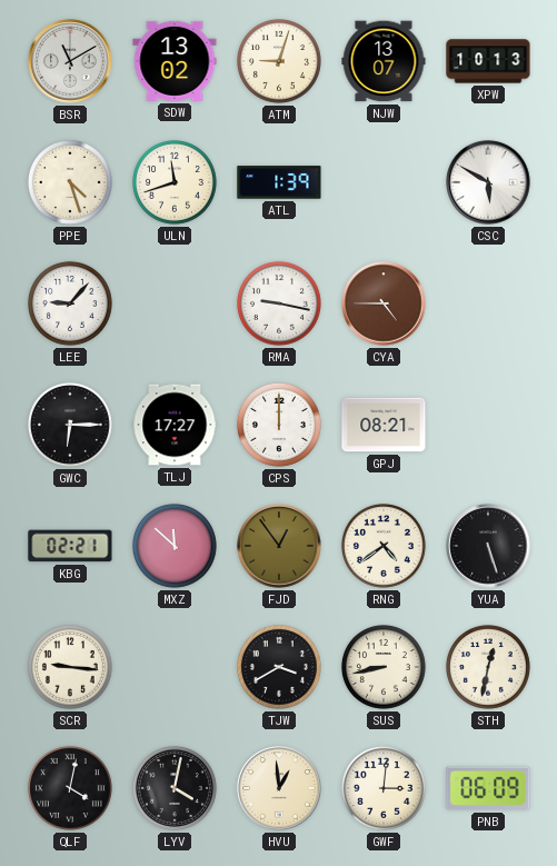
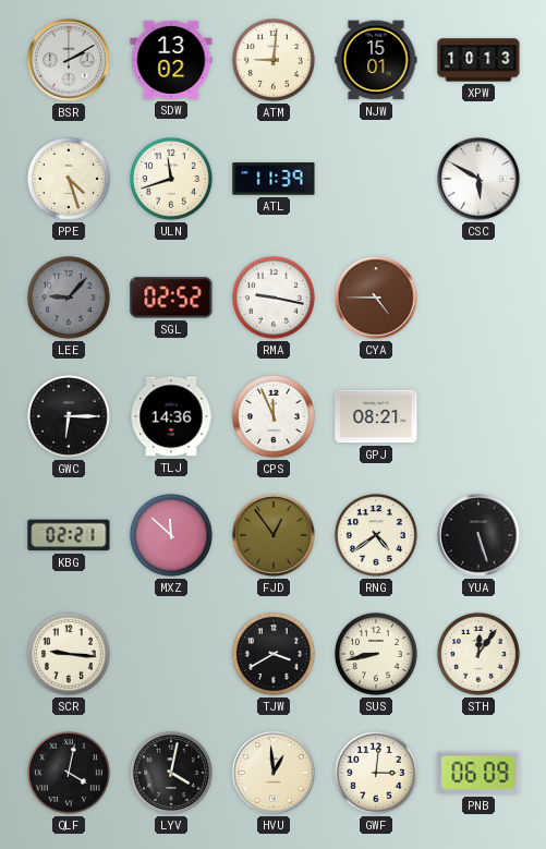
BSR: 11:10 -> 2:10 (69, 60)
ATM: 9:03 -> 9:01 (274, 60)
NJW: 13:07 -> 15:01 (376, 60)
ATL: 1:39 -> 11:39 (274, 179)
LEE dial: white -> grey (69, 298)
SGL: none -> 02:52 (171, 298)
TLJ: 17:27 -> 14:36 (171, 416)
CPS: 12:00 -> 11:56 (274, 416)
STH: 12:32 -> 12:06 (478, 654)
